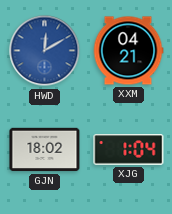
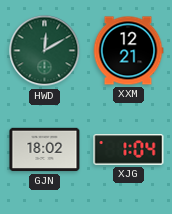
HWD dial: blue -> green (45, 51)
XXM: 04:21 -> 12:21 (128, 51)
